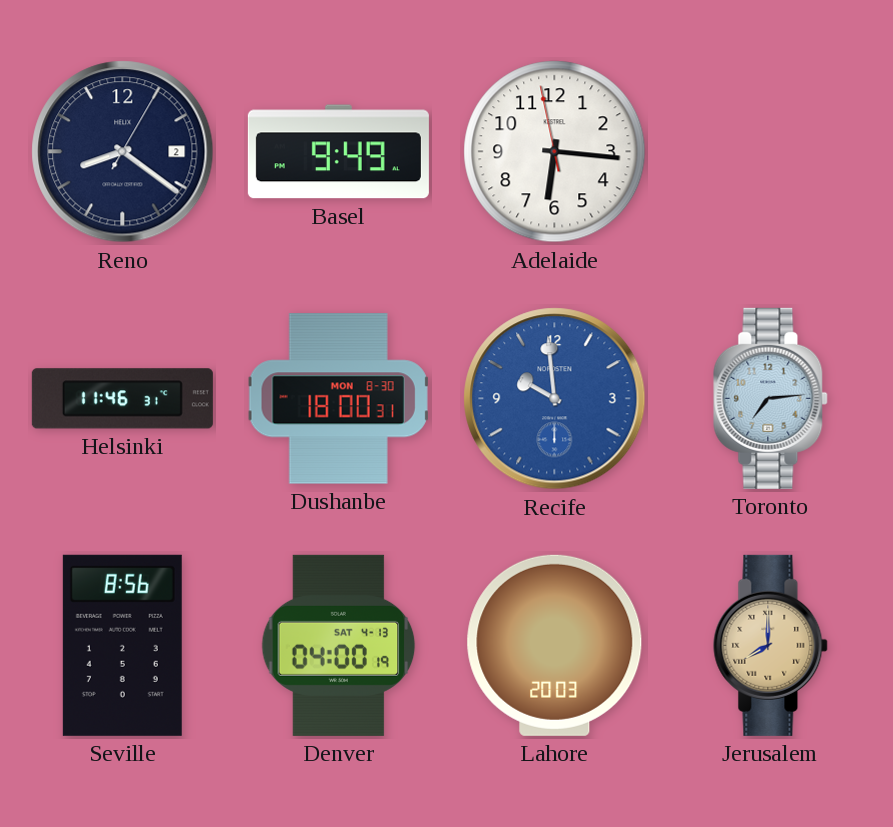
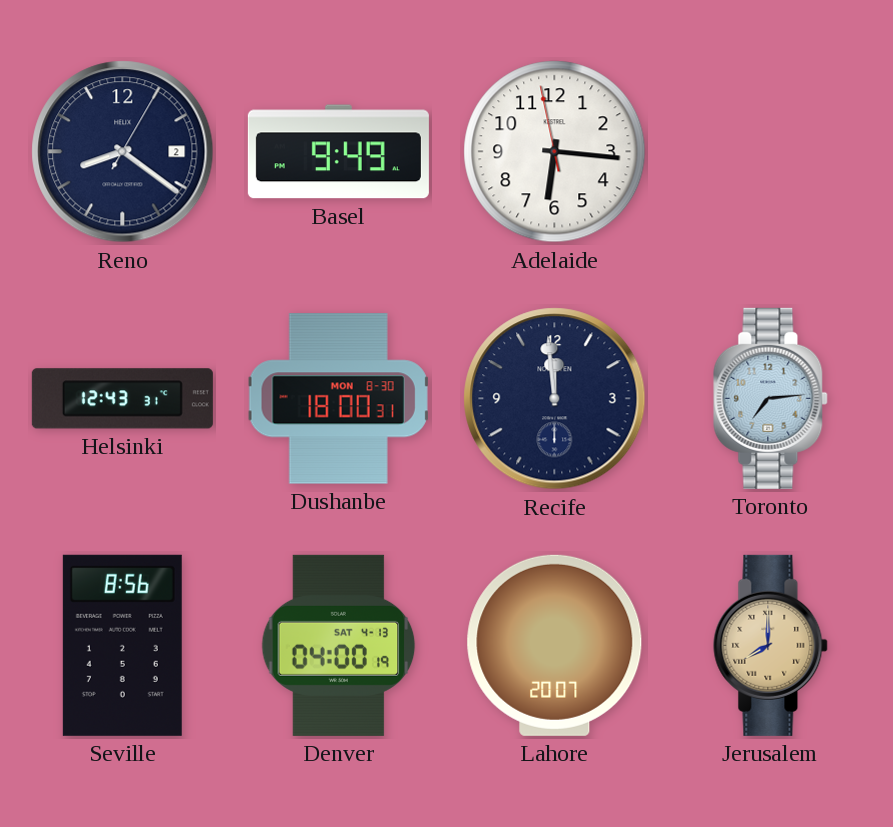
Helsinki: 11:46 -> 12:43 (122, 399)
Recife: 9:59 -> 11:59 (555, 399)
Recife dial: blue -> navy (555, 399)
Lahore: 20:03 -> 20:07 (555, 645)
